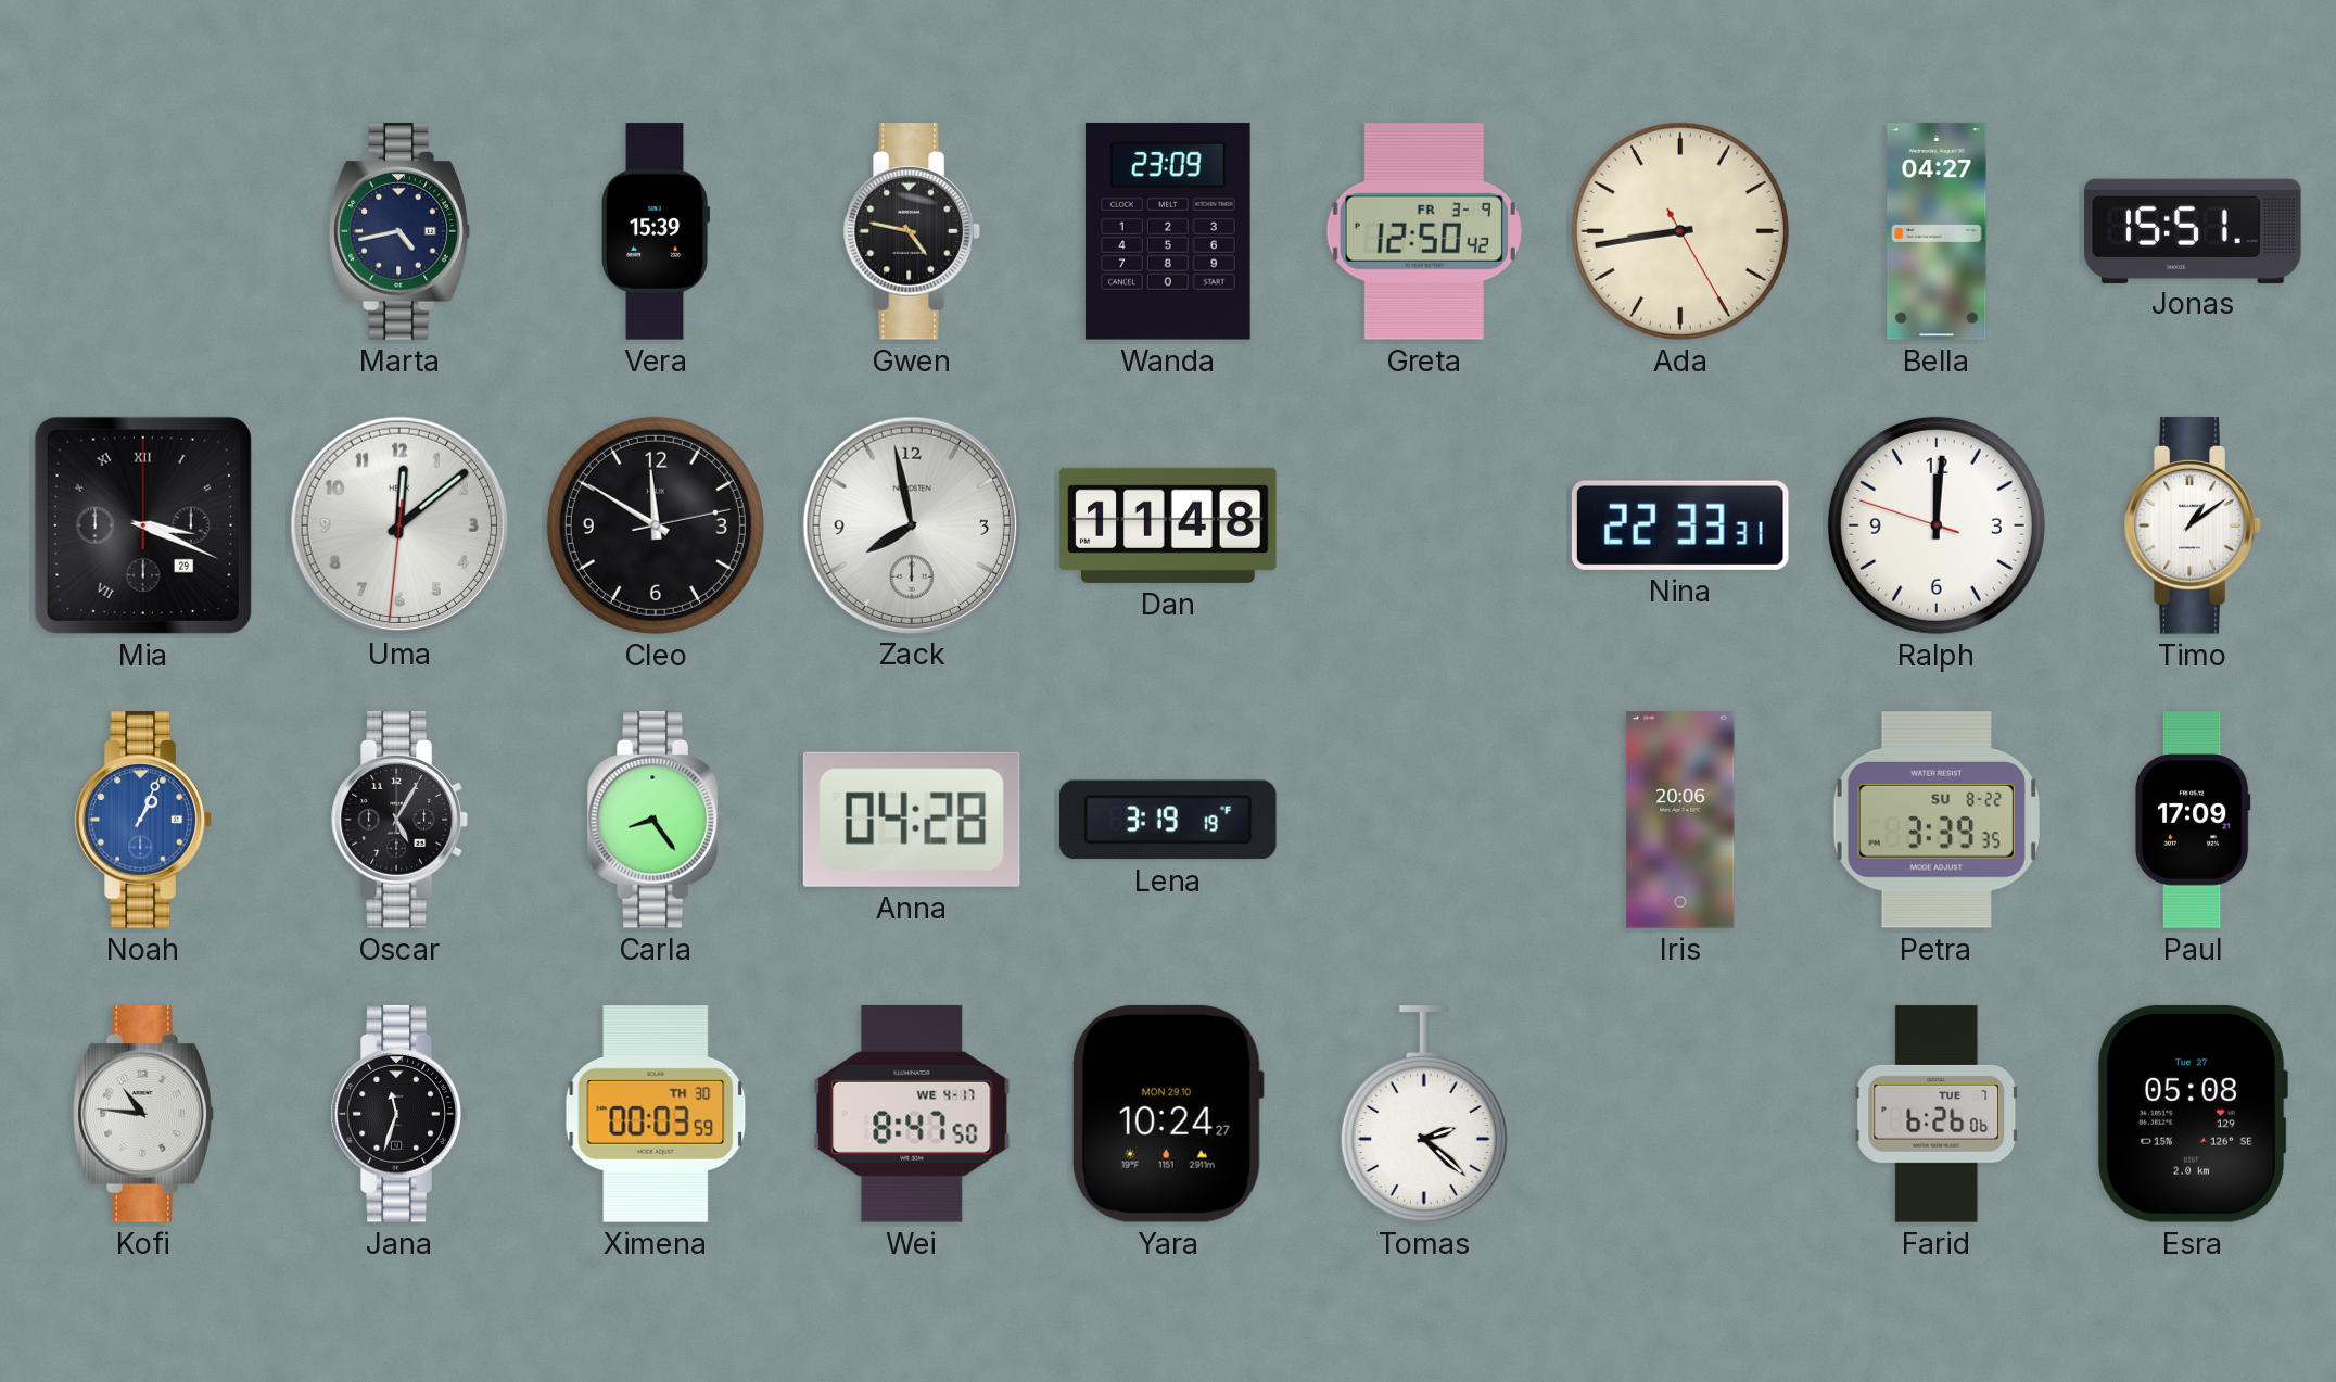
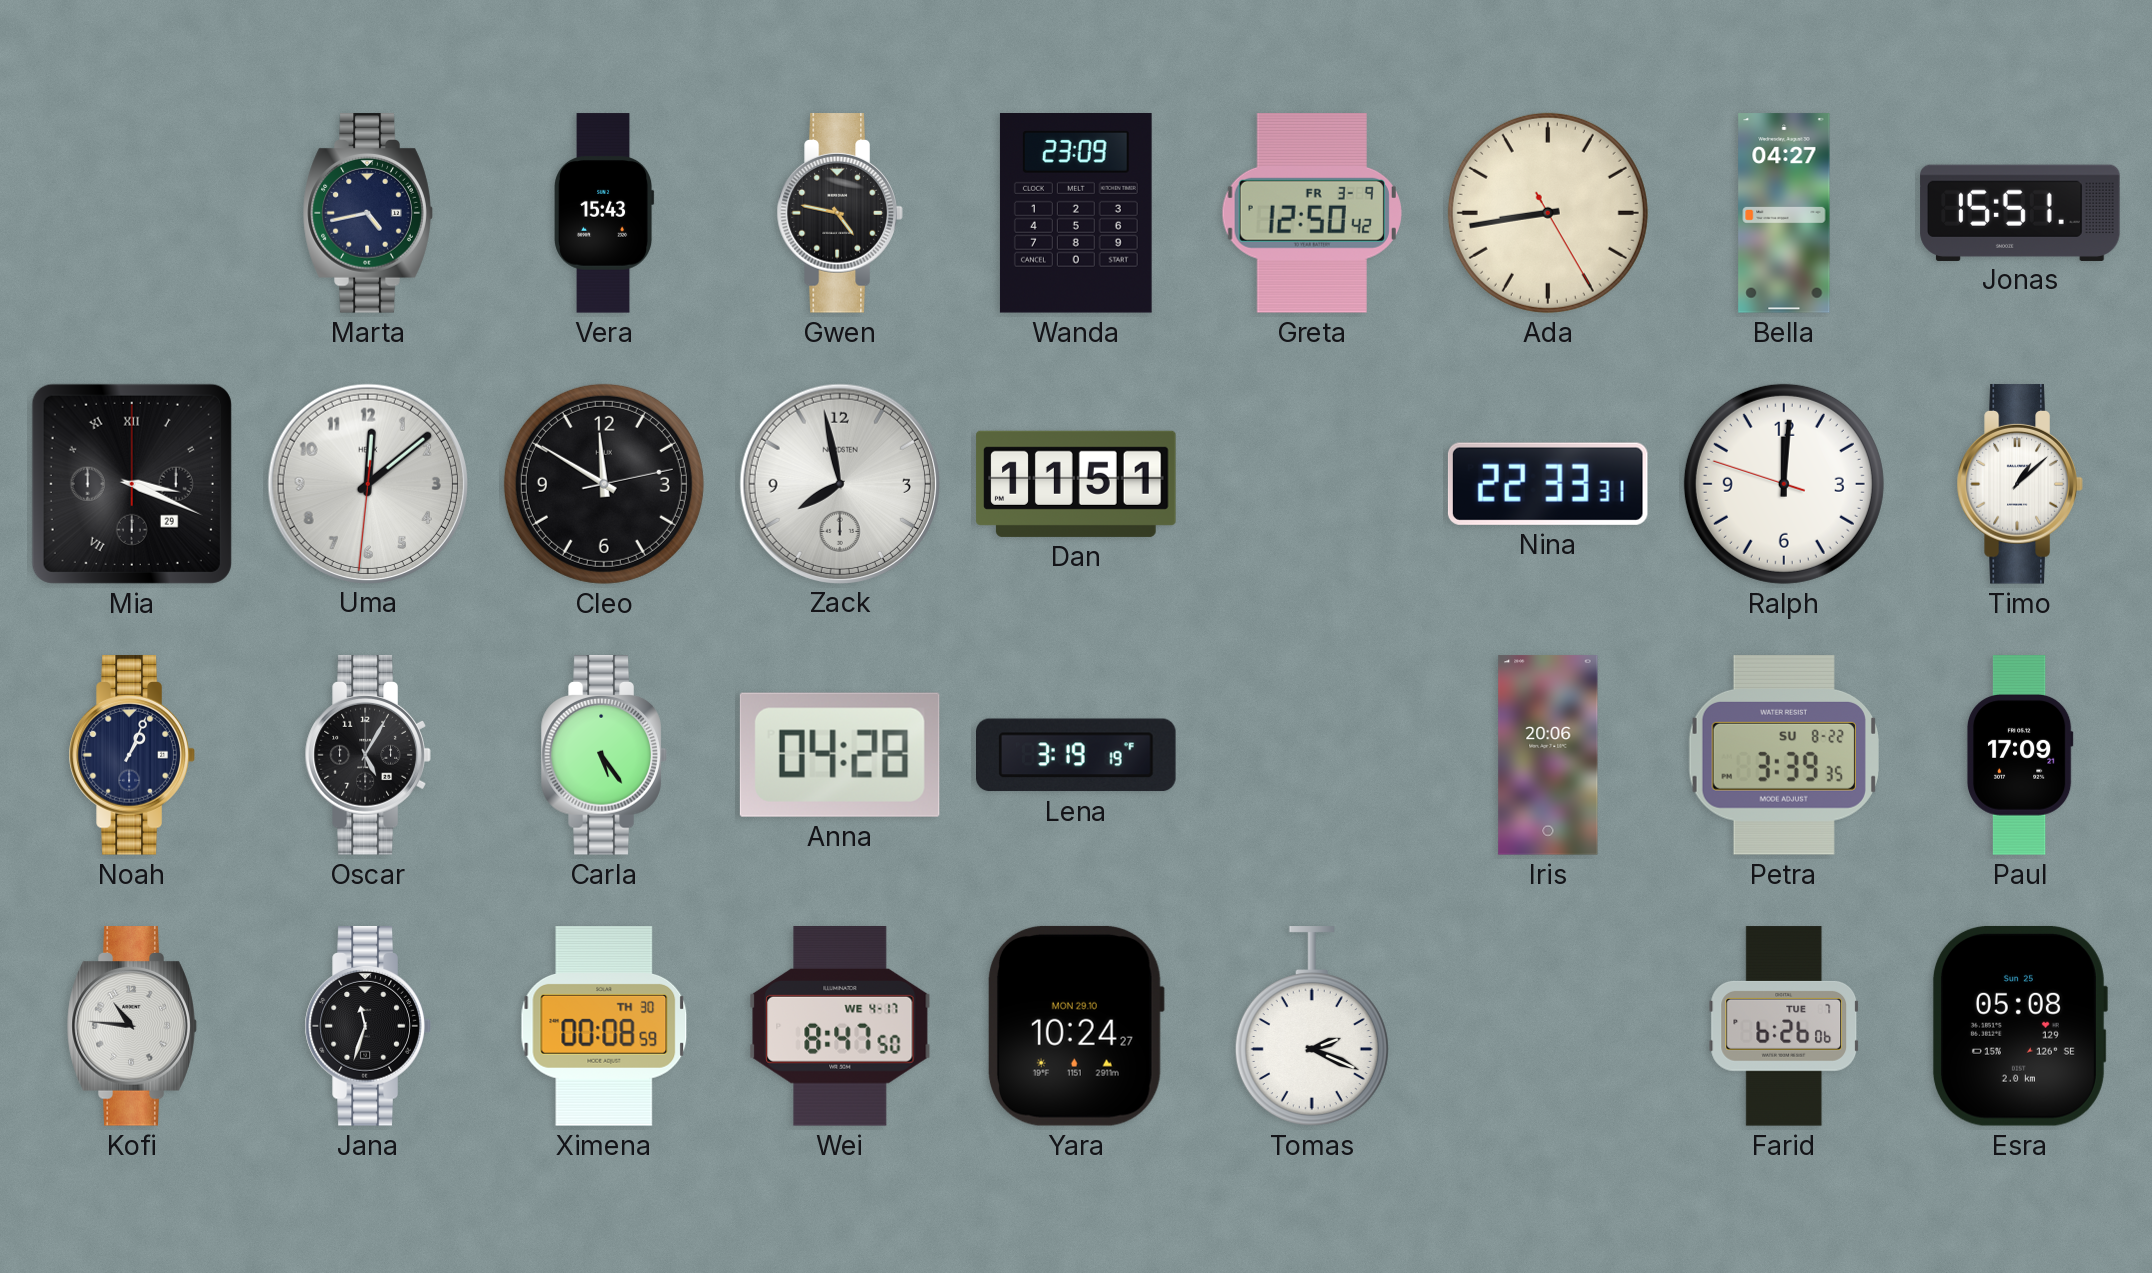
Vera: 15:39 -> 15:43 (605, 213)
Dan: 11:48 -> 11:51 (1076, 484)
Timo: 1:09 -> 1:08 (2020, 484)
Noah dial: blue -> navy (132, 755)
Carla: 8:24 -> 5:24 (604, 755)
Ximena: 00:03 -> 00:08 (604, 1026)
Tomas: 2:22 -> 2:19 (1312, 1026)
Esra date: Tue 27 -> Sun 25 (2019, 1026)
